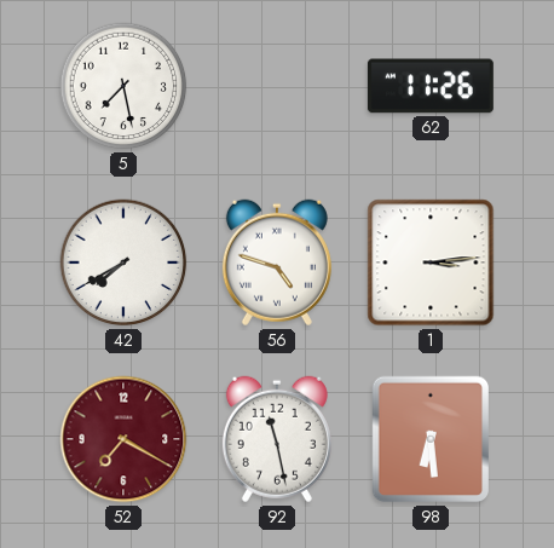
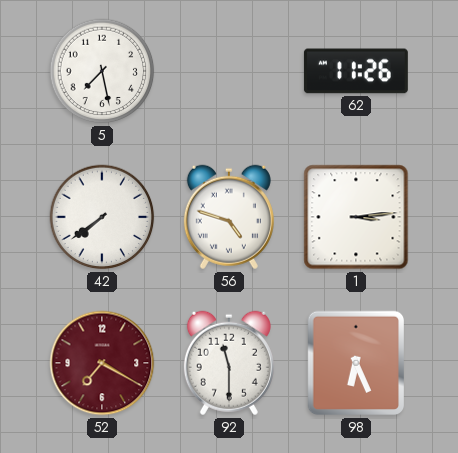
42: 7:40 -> 7:39 (102, 217)
92: 11:28 -> 11:30 (229, 363)
98: 6:29 -> 6:26 (355, 363)
